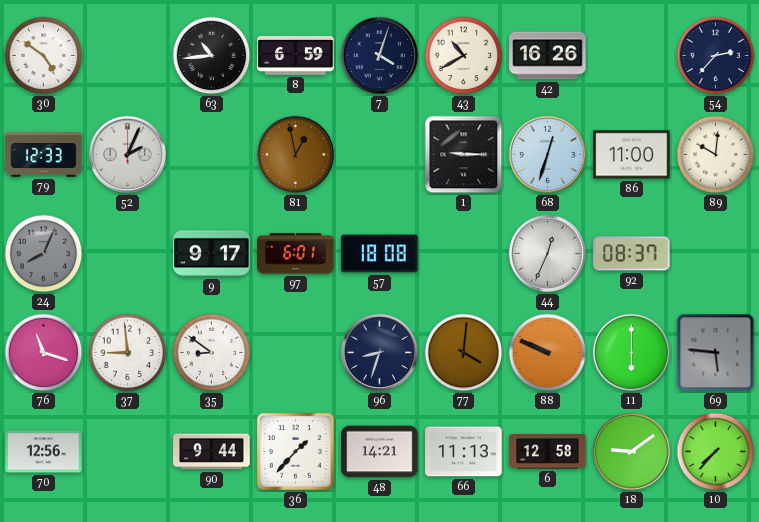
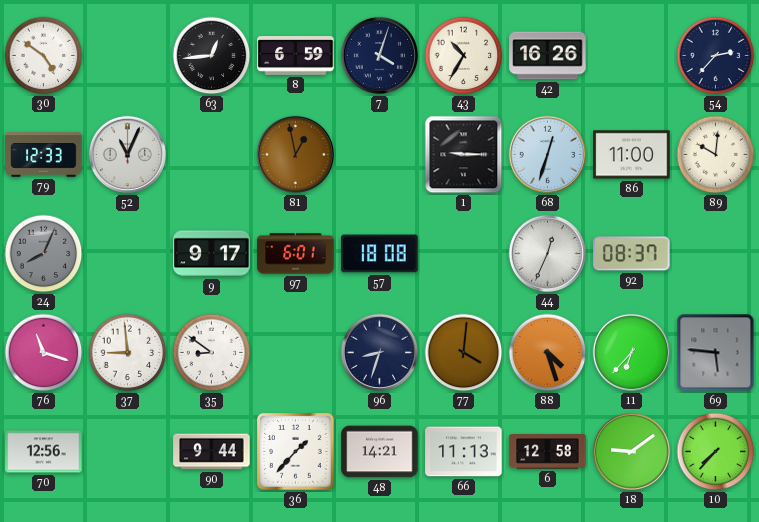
63: 10:44 -> 12:44 (212, 56)
43: 10:40 -> 10:35 (464, 56)
52: 2:04 -> 11:04 (127, 154)
88: 9:49 -> 4:27 (548, 353)
11: 6:00 -> 6:37 (631, 352)
